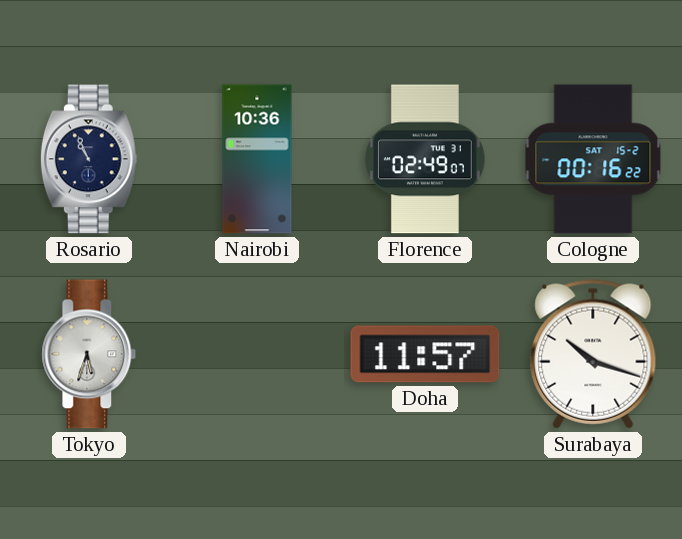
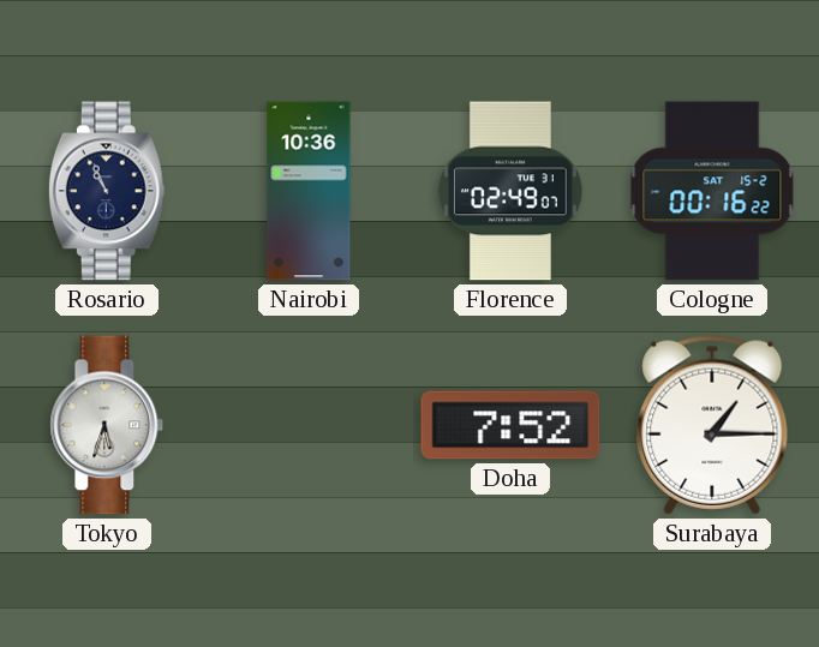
Doha: 11:57 -> 7:52 (510, 425)
Surabaya: 10:18 -> 1:15 (712, 425)
